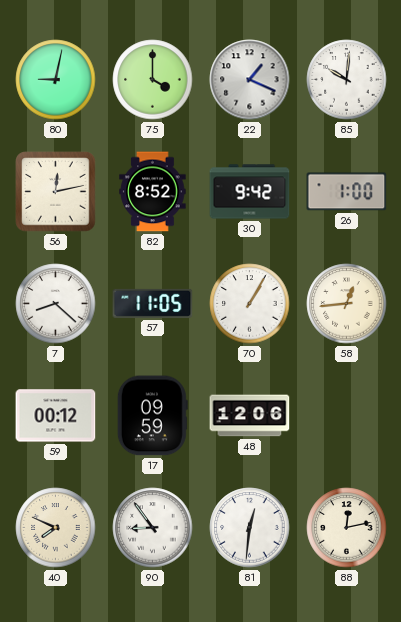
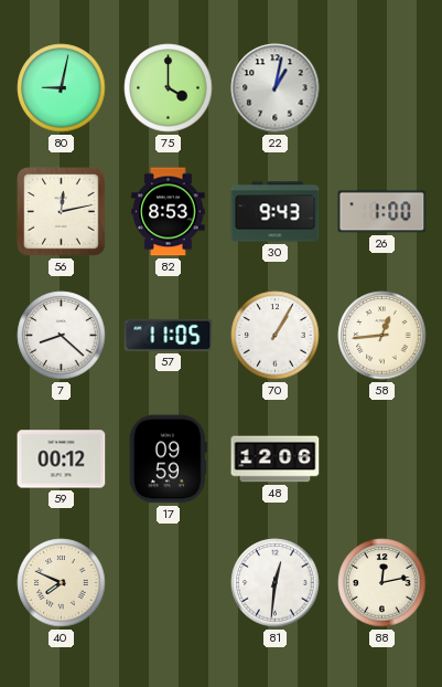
22: 1:19 -> 1:02 (276, 88)
85: 10:01 -> none (347, 80)
82: 8:52 -> 8:53 (169, 212)
30: 9:42 -> 9:43 (276, 212)
90: 8:54 -> none (153, 528)
